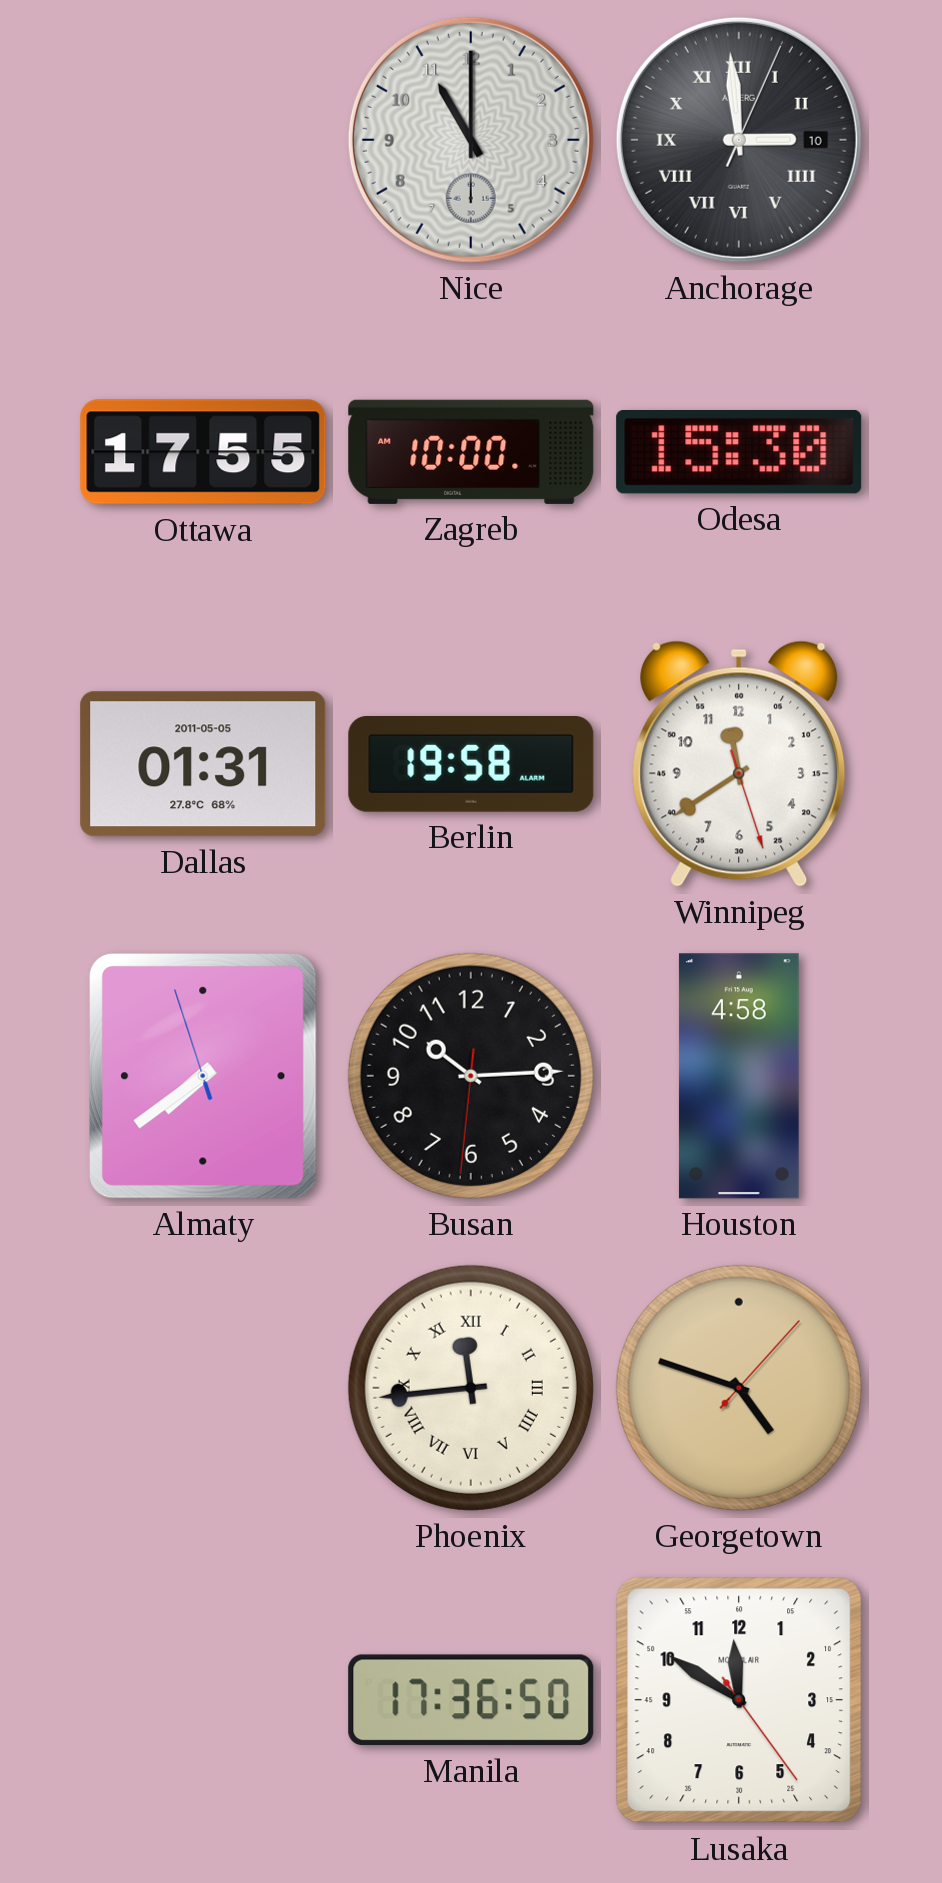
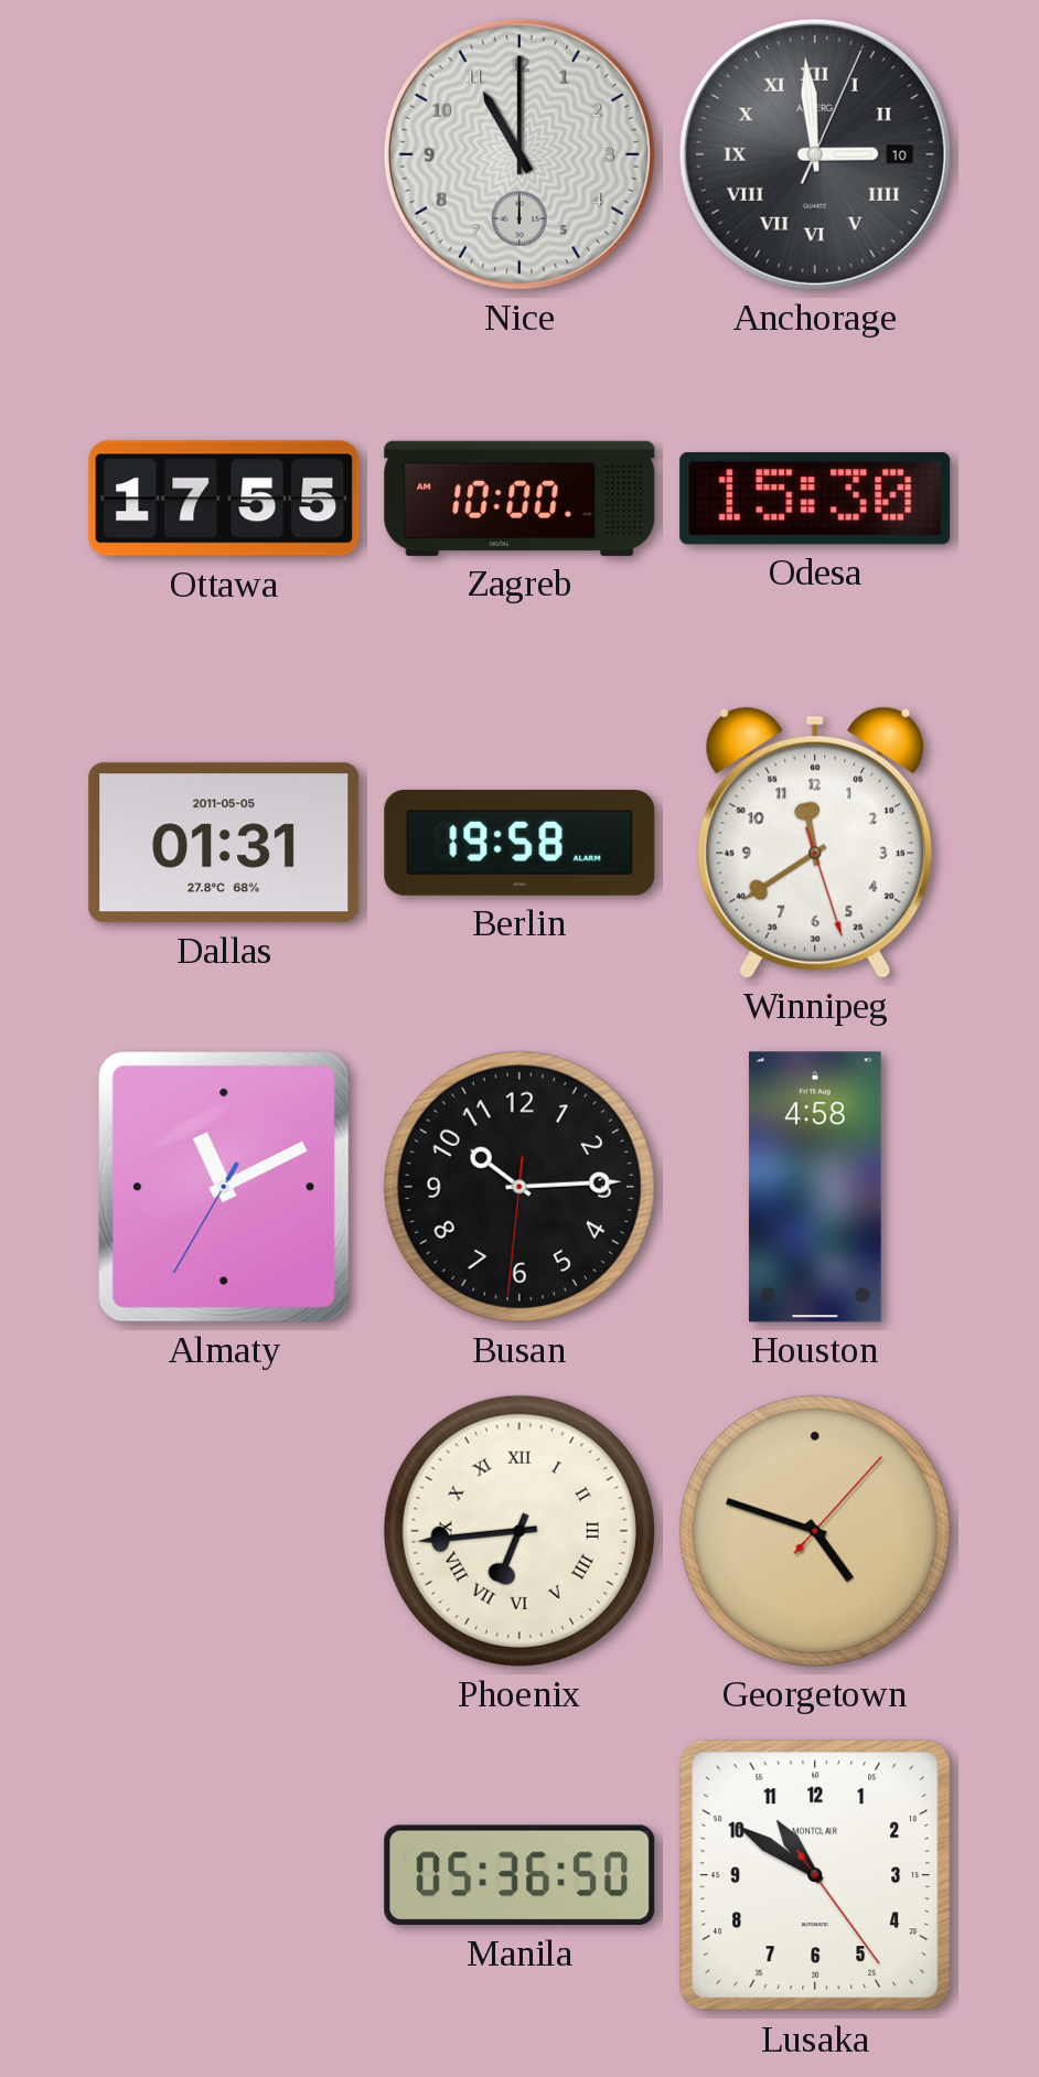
Almaty: 7:38 -> 11:10 (224, 1188)
Phoenix: 11:44 -> 6:44 (519, 1531)
Manila: 17:36 -> 05:36 (519, 1875)
Lusaka: 11:50 -> 10:50 (815, 1875)
